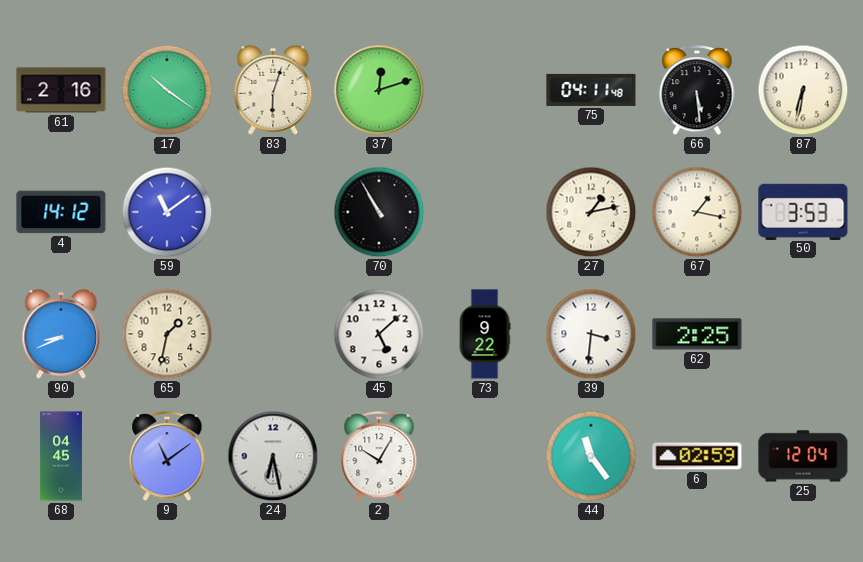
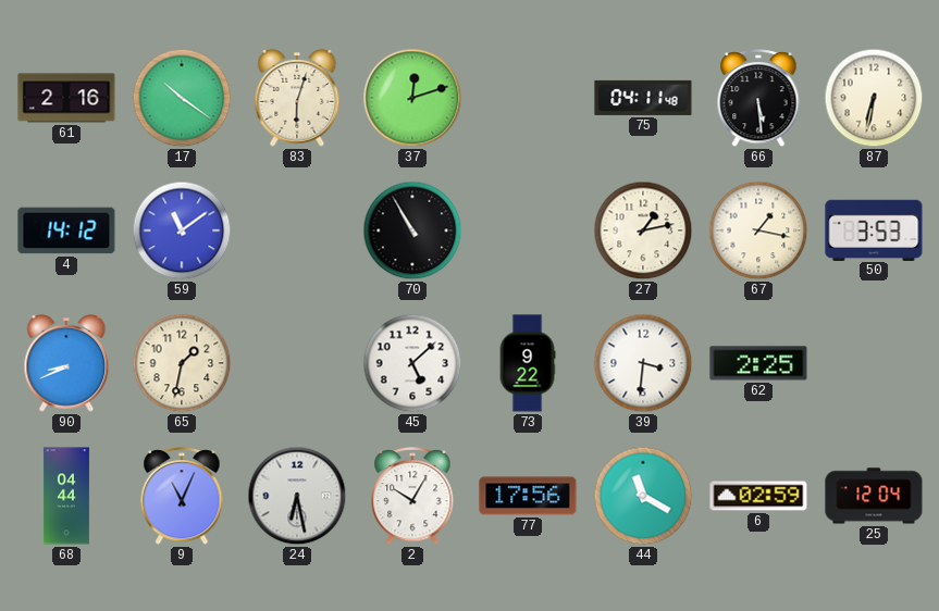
68: 04:45 -> 04:44 (66, 496)
9: 11:09 -> 11:04 (182, 497)
77: none -> 17:56 (528, 496)
44: 11:24 -> 11:20 (643, 496)
